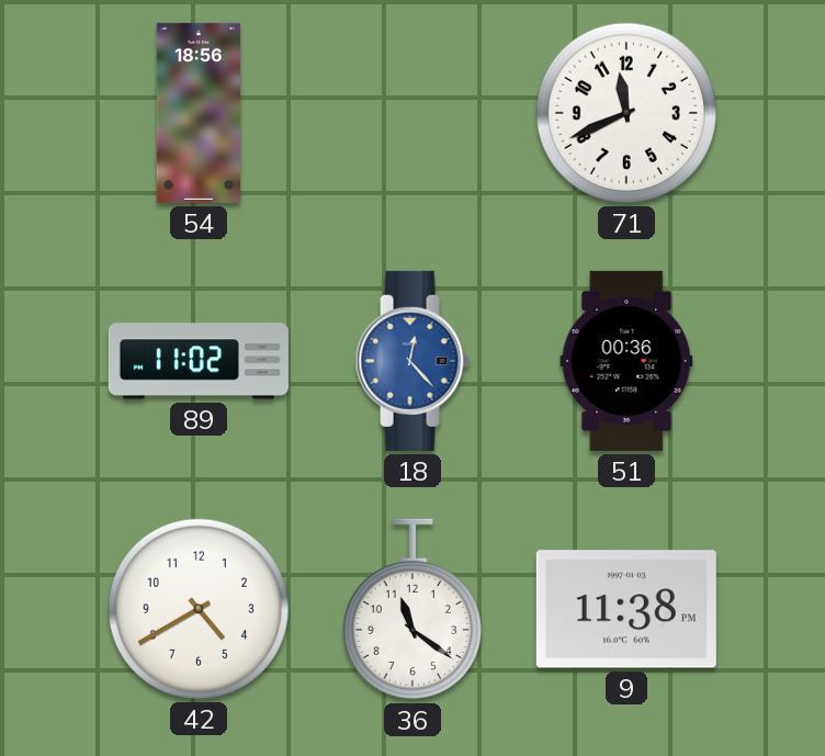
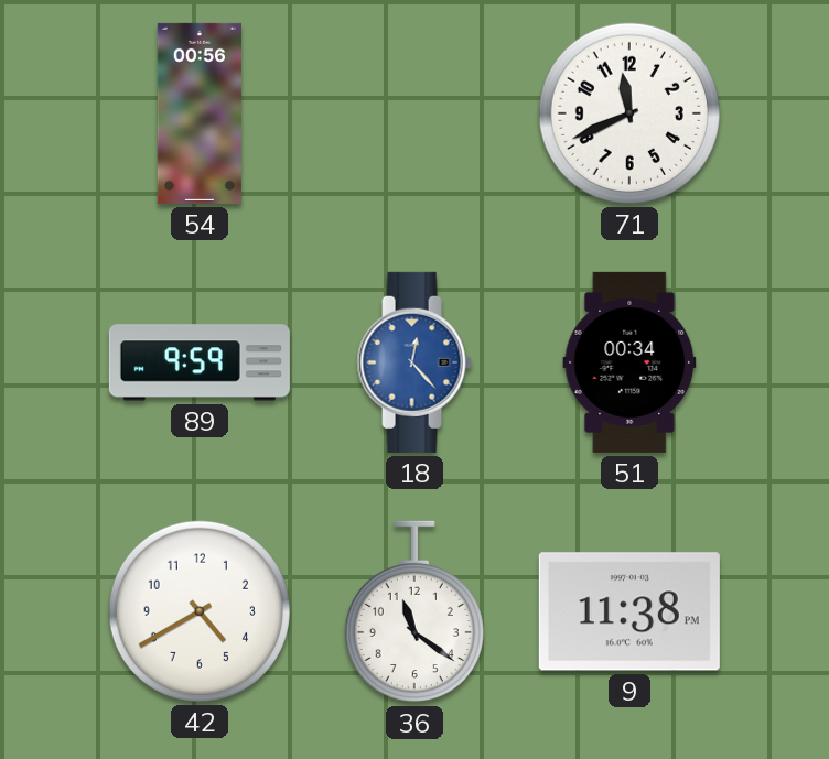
54: 18:56 -> 00:56 (200, 113)
89: 11:02 -> 9:59 (200, 362)
51: 00:36 -> 00:34 (629, 362)
